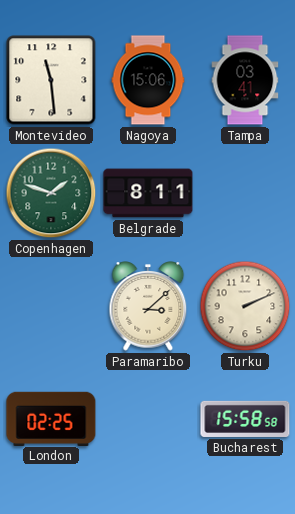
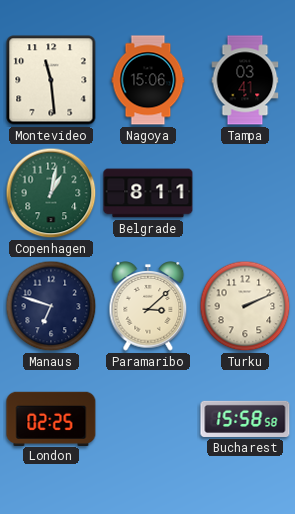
Copenhagen: 1:48 -> 1:02 (51, 193)
Manaus: none -> 6:48 (51, 306)
